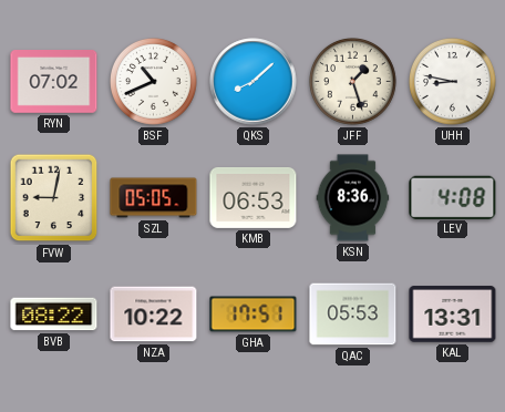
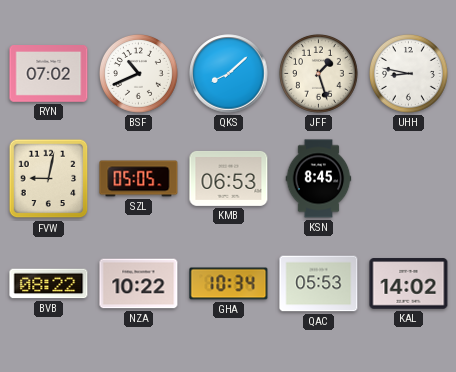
KSN: 8:36 -> 8:45 (319, 179)
LEV: 4:08 -> none (453, 197)
GHA: 17:51 -> 10:34 (229, 284)
KAL: 13:31 -> 14:02 (409, 284)
